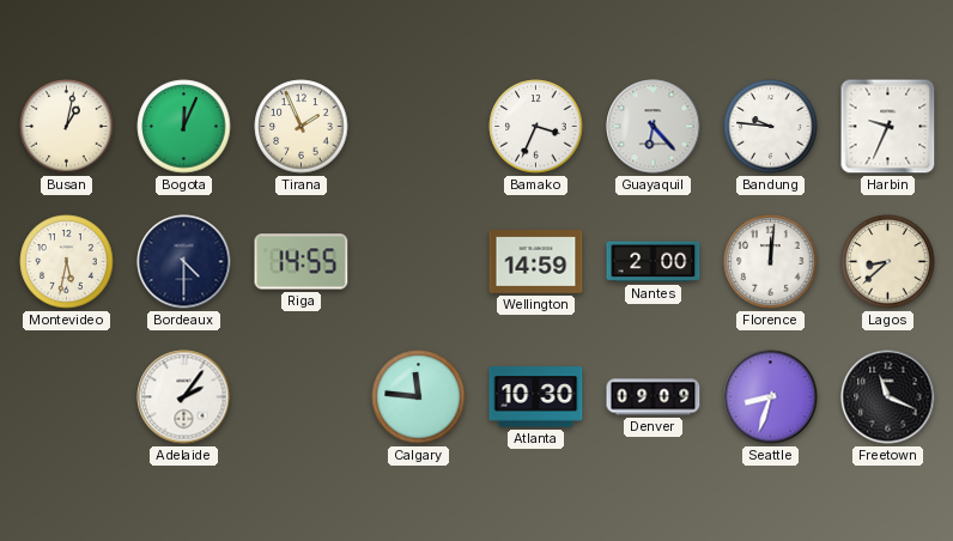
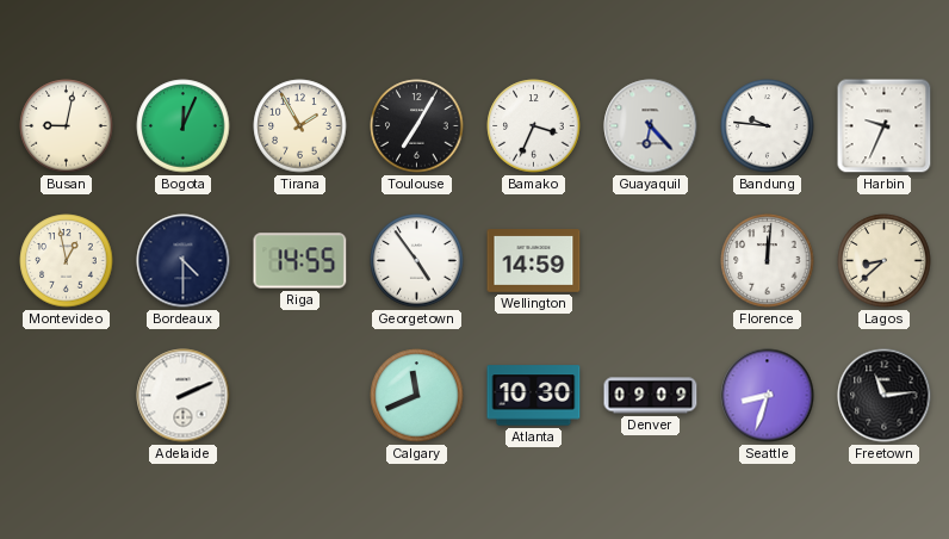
Busan: 1:02 -> 9:02 (67, 126)
Tirana: 1:56 -> 1:55 (300, 126)
Toulouse: none -> 7:05 (417, 126)
Montevideo: 5:32 -> 12:58 (67, 261)
Georgetown: none -> 4:54 (417, 261)
Nantes: 2:00 -> none (654, 262)
Adelaide: 2:06 -> 2:11 (184, 396)
Calgary: 11:46 -> 11:41 (417, 396)
Freetown: 11:19 -> 11:14 (885, 396)
